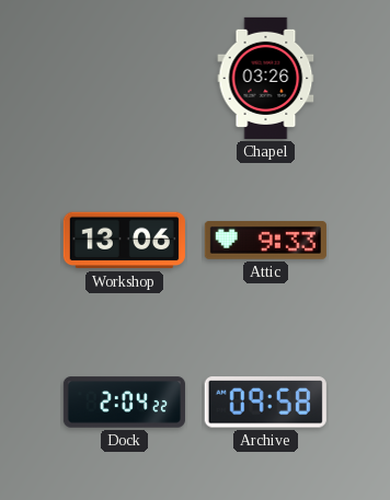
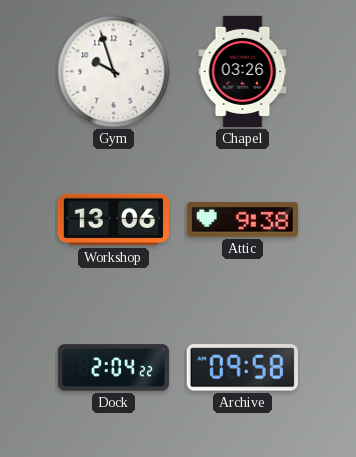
Gym: none -> 9:57 (114, 72)
Attic: 9:33 -> 9:38 (242, 220)
